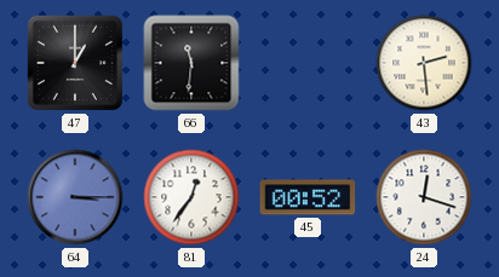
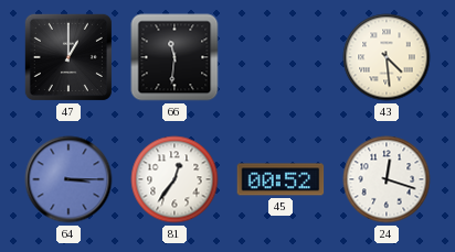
43: 2:29 -> 4:29 (387, 57)
